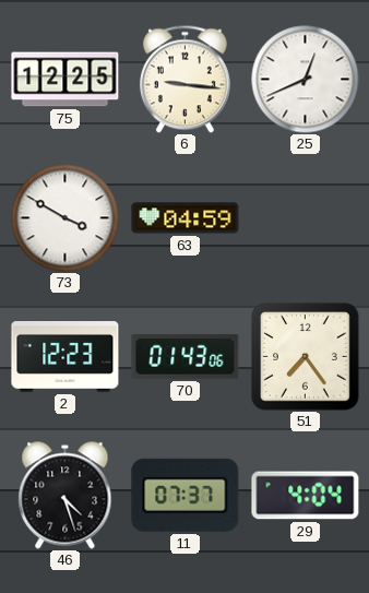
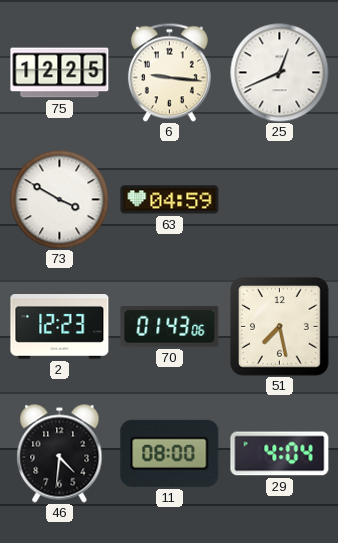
51: 7:24 -> 7:28 (280, 327)
46: 4:27 -> 4:31 (60, 454)
11: 07:37 -> 08:00 (170, 453)
